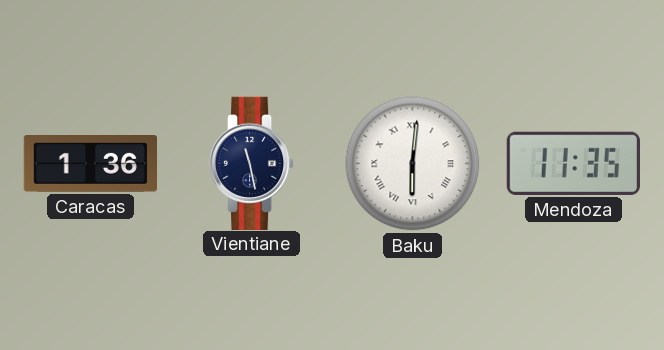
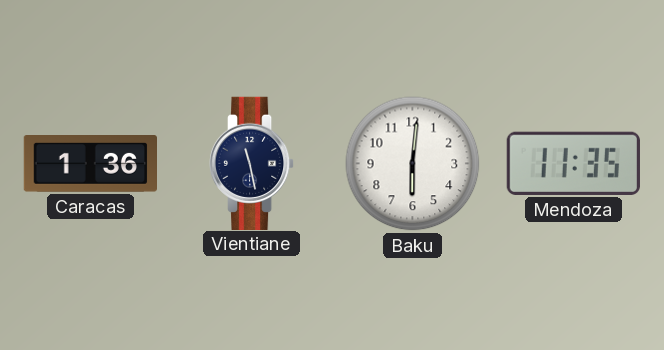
Baku numerals: Roman -> Arabic (413, 164)
